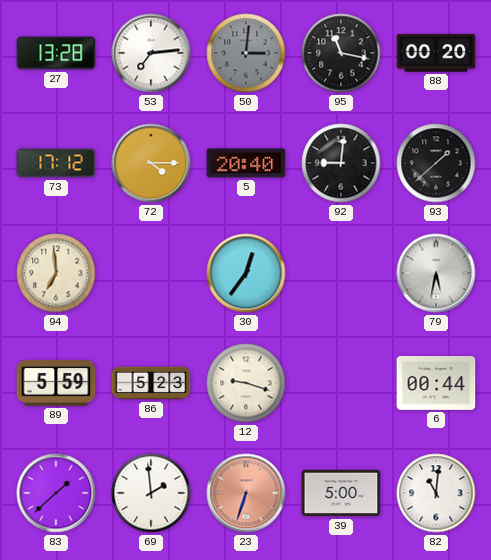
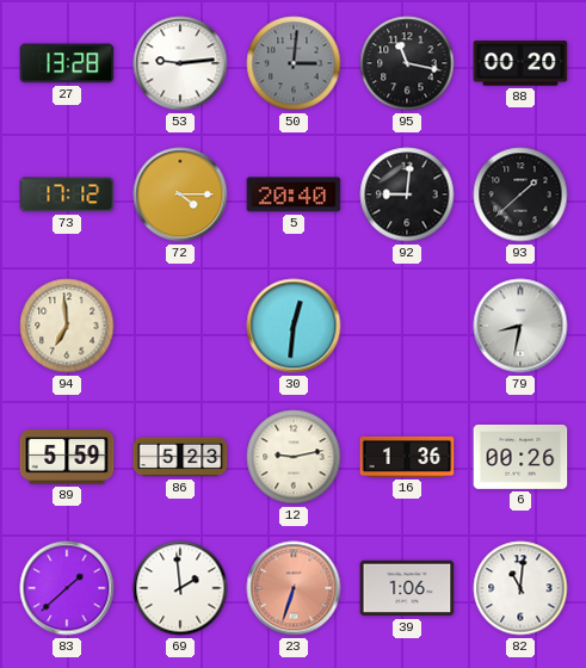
53: 7:14 -> 9:14 (180, 63)
30: 12:36 -> 12:31 (294, 326)
79: 5:32 -> 8:32 (520, 326)
12: 9:18 -> 9:13 (294, 457)
16: none -> 1:36 (407, 457)
6: 00:44 -> 00:26 (520, 458)
39: 5:00 -> 1:06 (407, 588)
